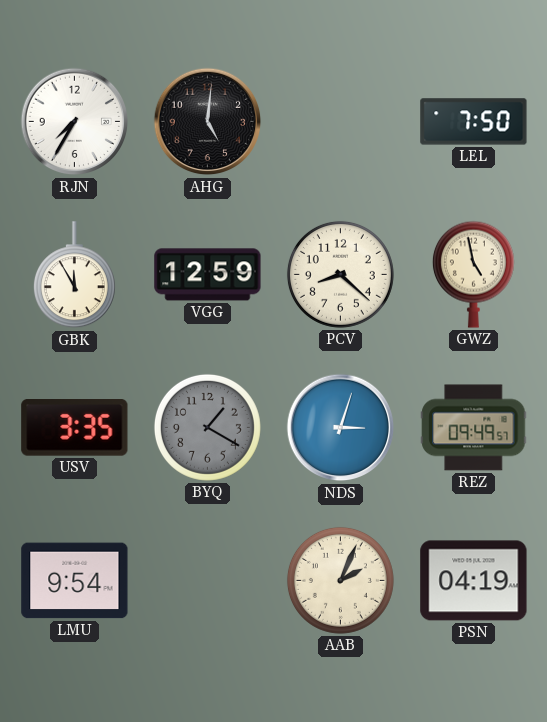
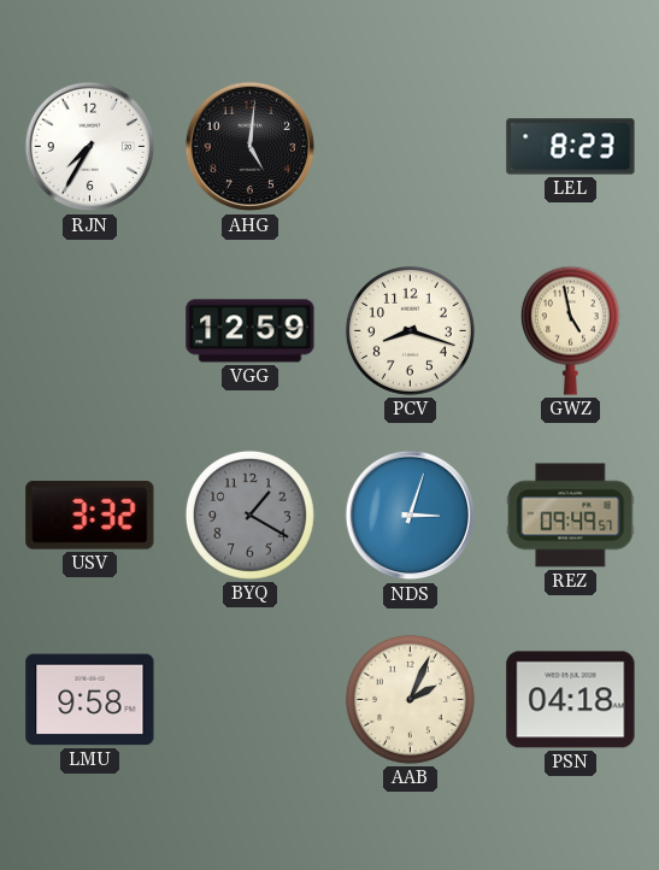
LEL: 7:50 -> 8:23 (571, 147)
GBK: 11:55 -> none (74, 275)
PCV: 8:22 -> 8:18 (410, 330)
USV: 3:35 -> 3:32 (90, 516)
LMU: 9:54 -> 9:58 (90, 700)
PSN: 04:19 -> 04:18 (571, 700)
